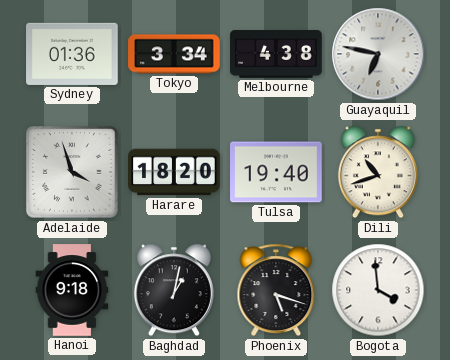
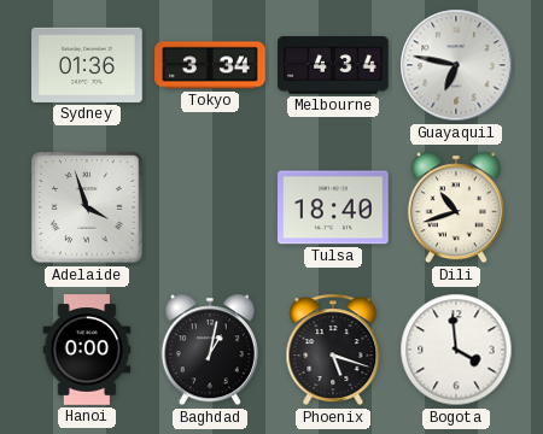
Melbourne: 4:38 -> 4:34 (333, 65)
Harare: 18:20 -> none (174, 172)
Tulsa: 19:40 -> 18:40 (333, 207)
Hanoi: 9:18 -> 0:00 (87, 350)
